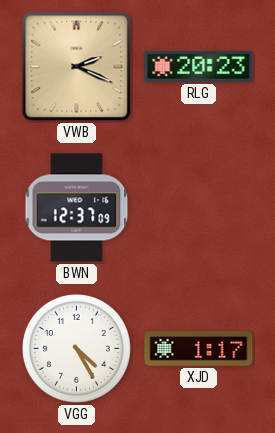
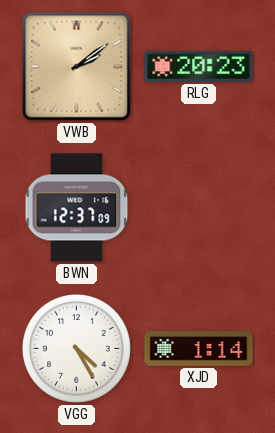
VWB: 2:19 -> 2:09 (77, 67)
XJD: 1:17 -> 1:14 (199, 349)
